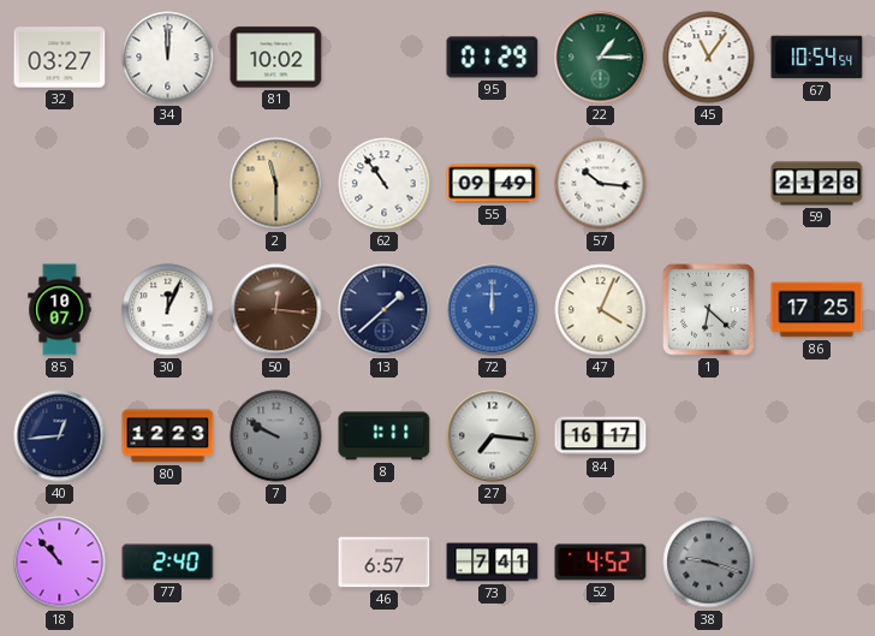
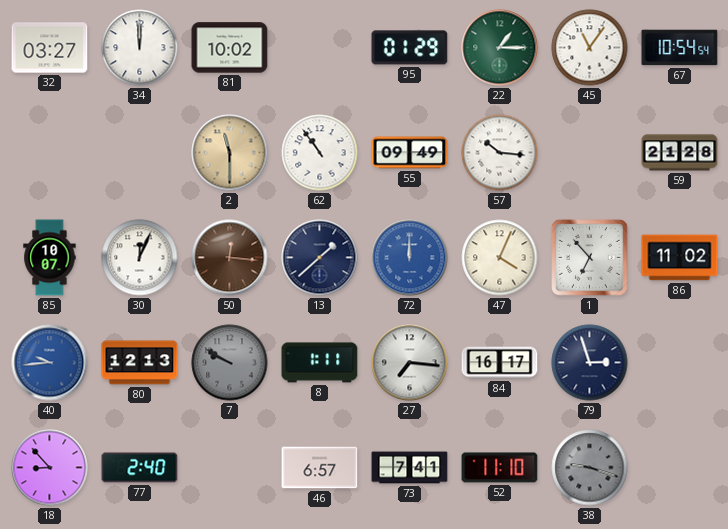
1: 6:22 -> 6:53 (590, 258)
86: 17:25 -> 11:02 (680, 258)
40: 12:44 -> 9:44 (50, 363)
40 dial: navy -> blue (50, 363)
80: 12:23 -> 12:13 (140, 363)
79: none -> 2:57 (590, 363)
18: 10:53 -> 8:53 (50, 468)
52: 4:52 -> 11:10 (500, 468)
